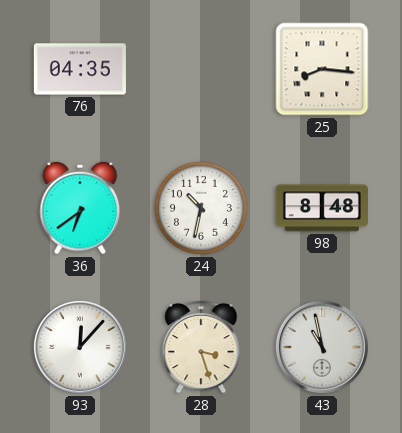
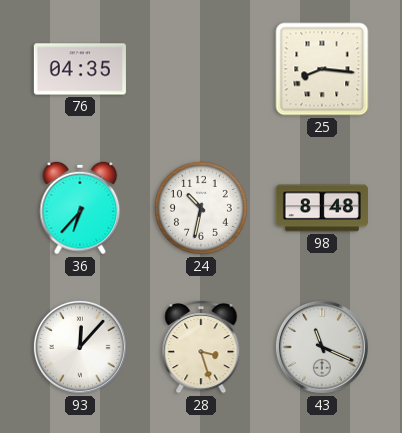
36: 6:39 -> 6:37 (80, 208)
43: 10:58 -> 11:19 (322, 347)
